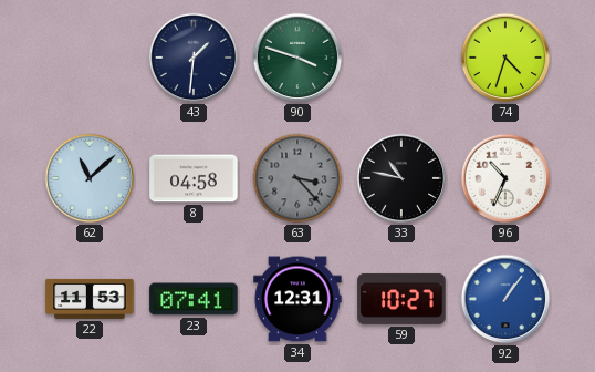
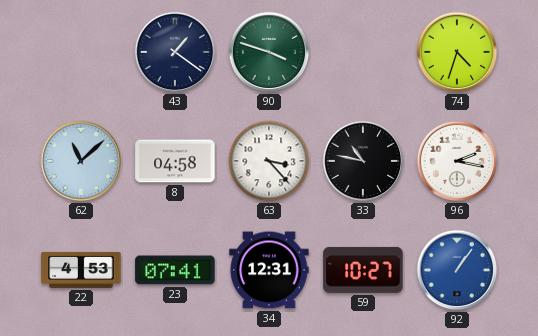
43: 1:31 -> 1:21 (175, 52)
63 dial: grey -> white (269, 161)
96: 10:34 -> 2:17 (457, 161)
22: 11:53 -> 4:53 (81, 270)
